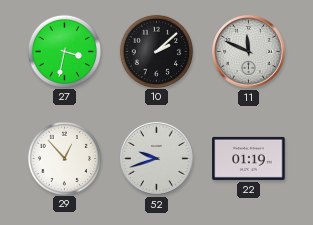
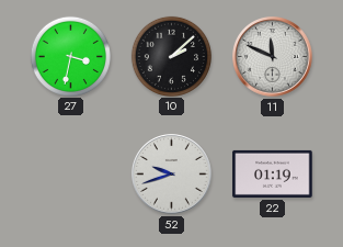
29: 12:53 -> none (64, 158)
